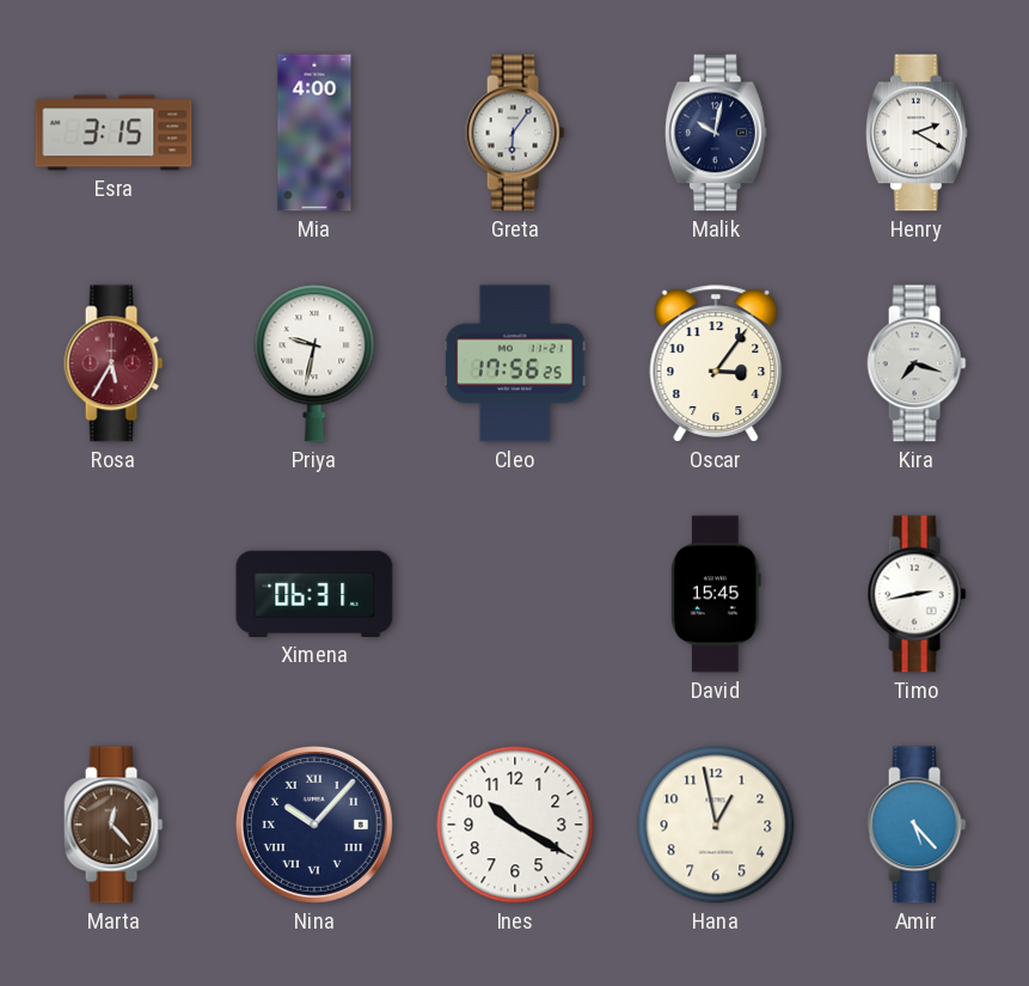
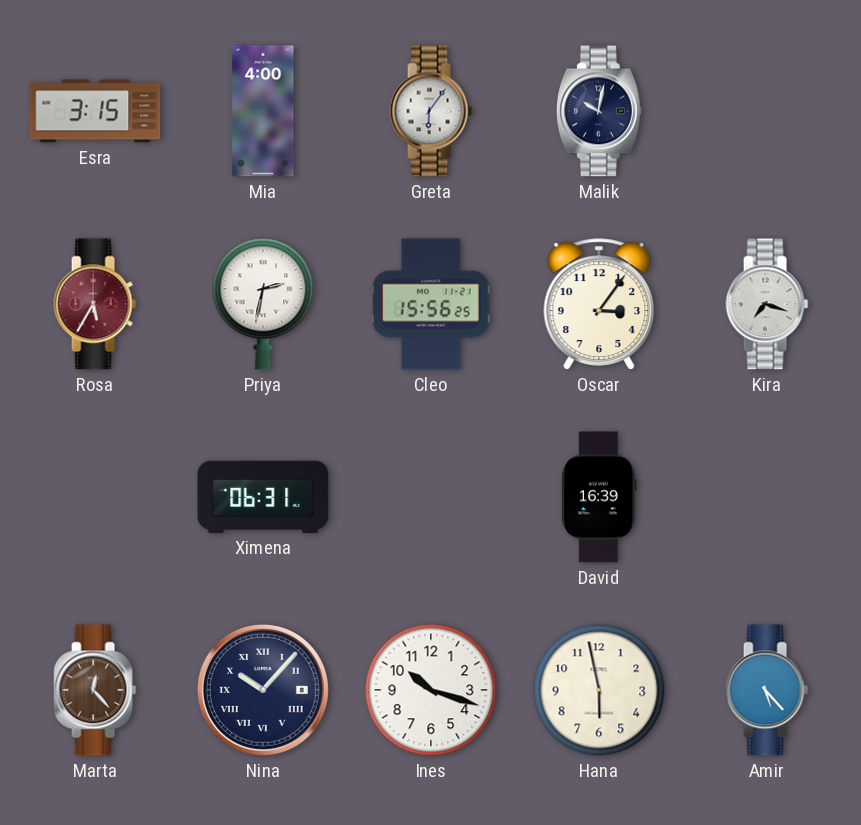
Henry: 2:20 -> none (917, 133)
Priya: 9:32 -> 2:32 (263, 304)
Cleo: 17:56 -> 15:56 (431, 304)
David: 15:45 -> 16:39 (599, 497)
Timo: 2:43 -> none (917, 594)
Ines: 10:20 -> 10:18 (431, 690)
Hana: 12:58 -> 5:58 (599, 690)
